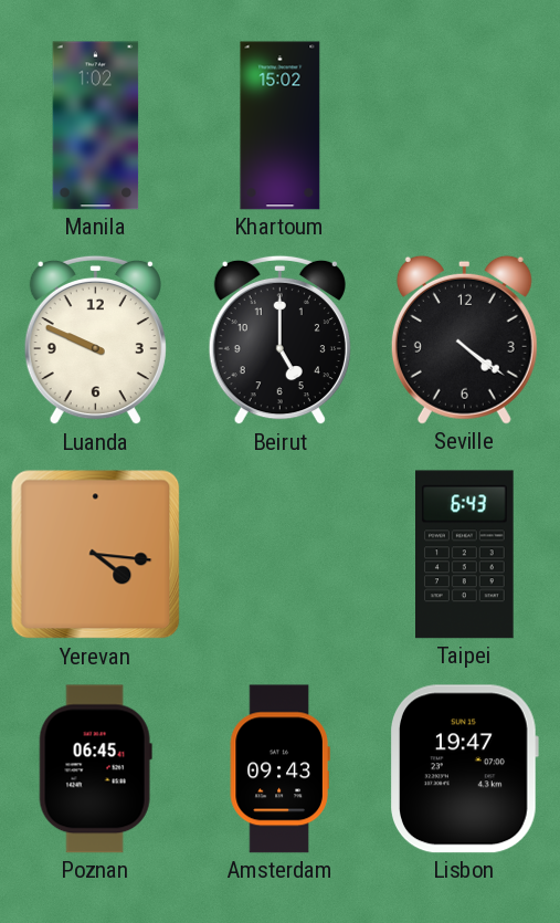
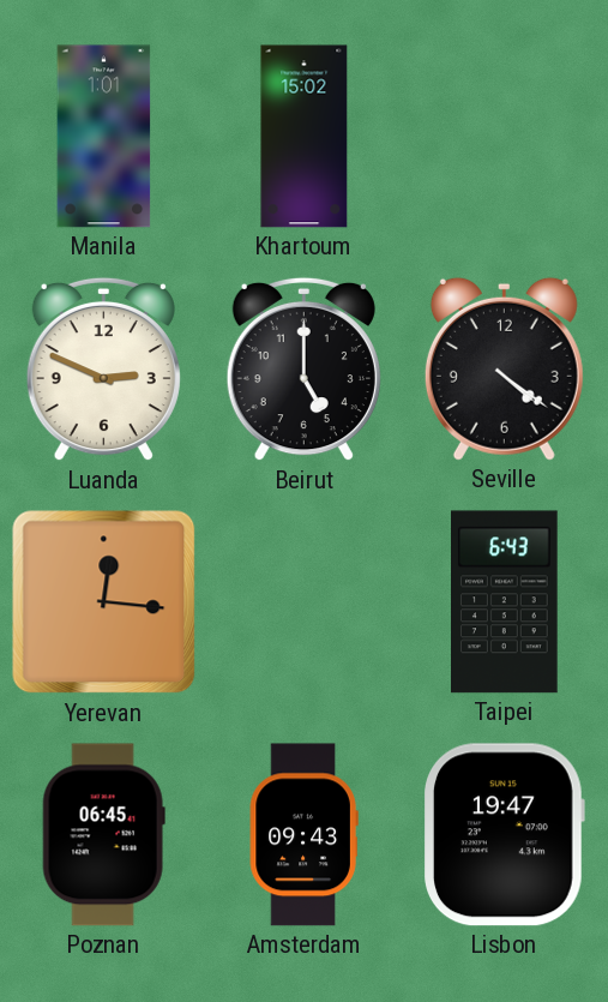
Manila: 1:02 -> 1:01 (104, 137)
Luanda: 9:49 -> 2:49 (103, 370)
Yerevan: 4:16 -> 12:16 (104, 602)
